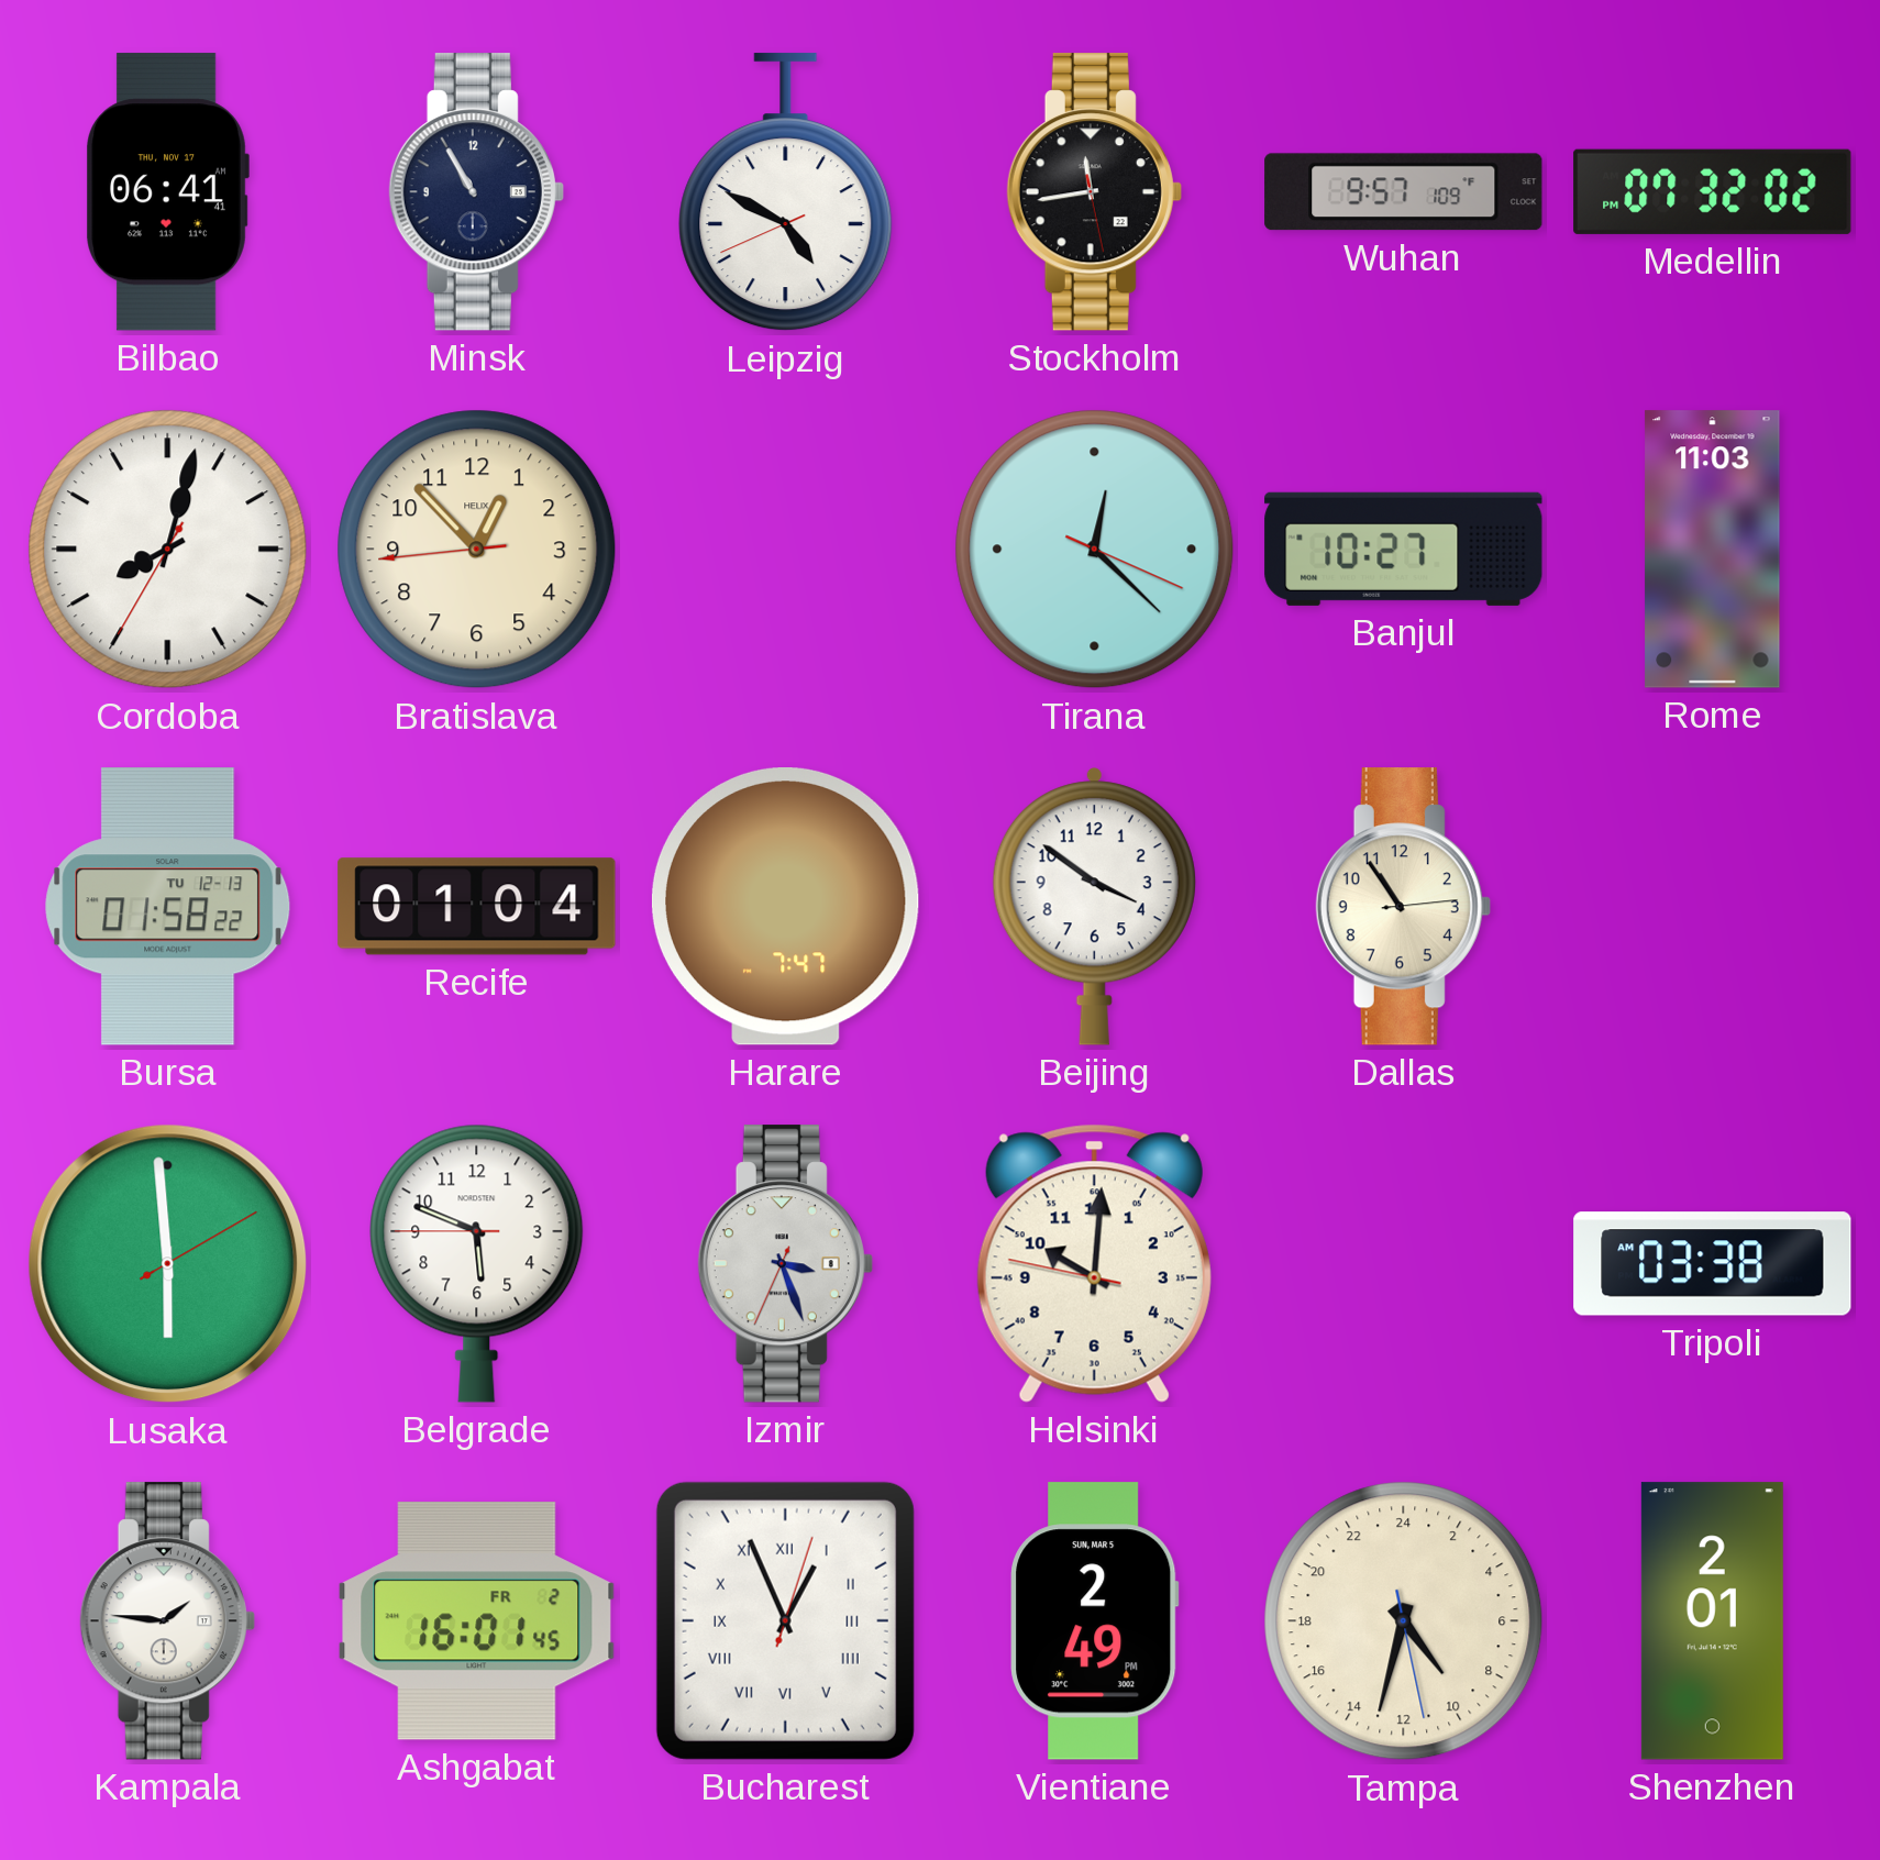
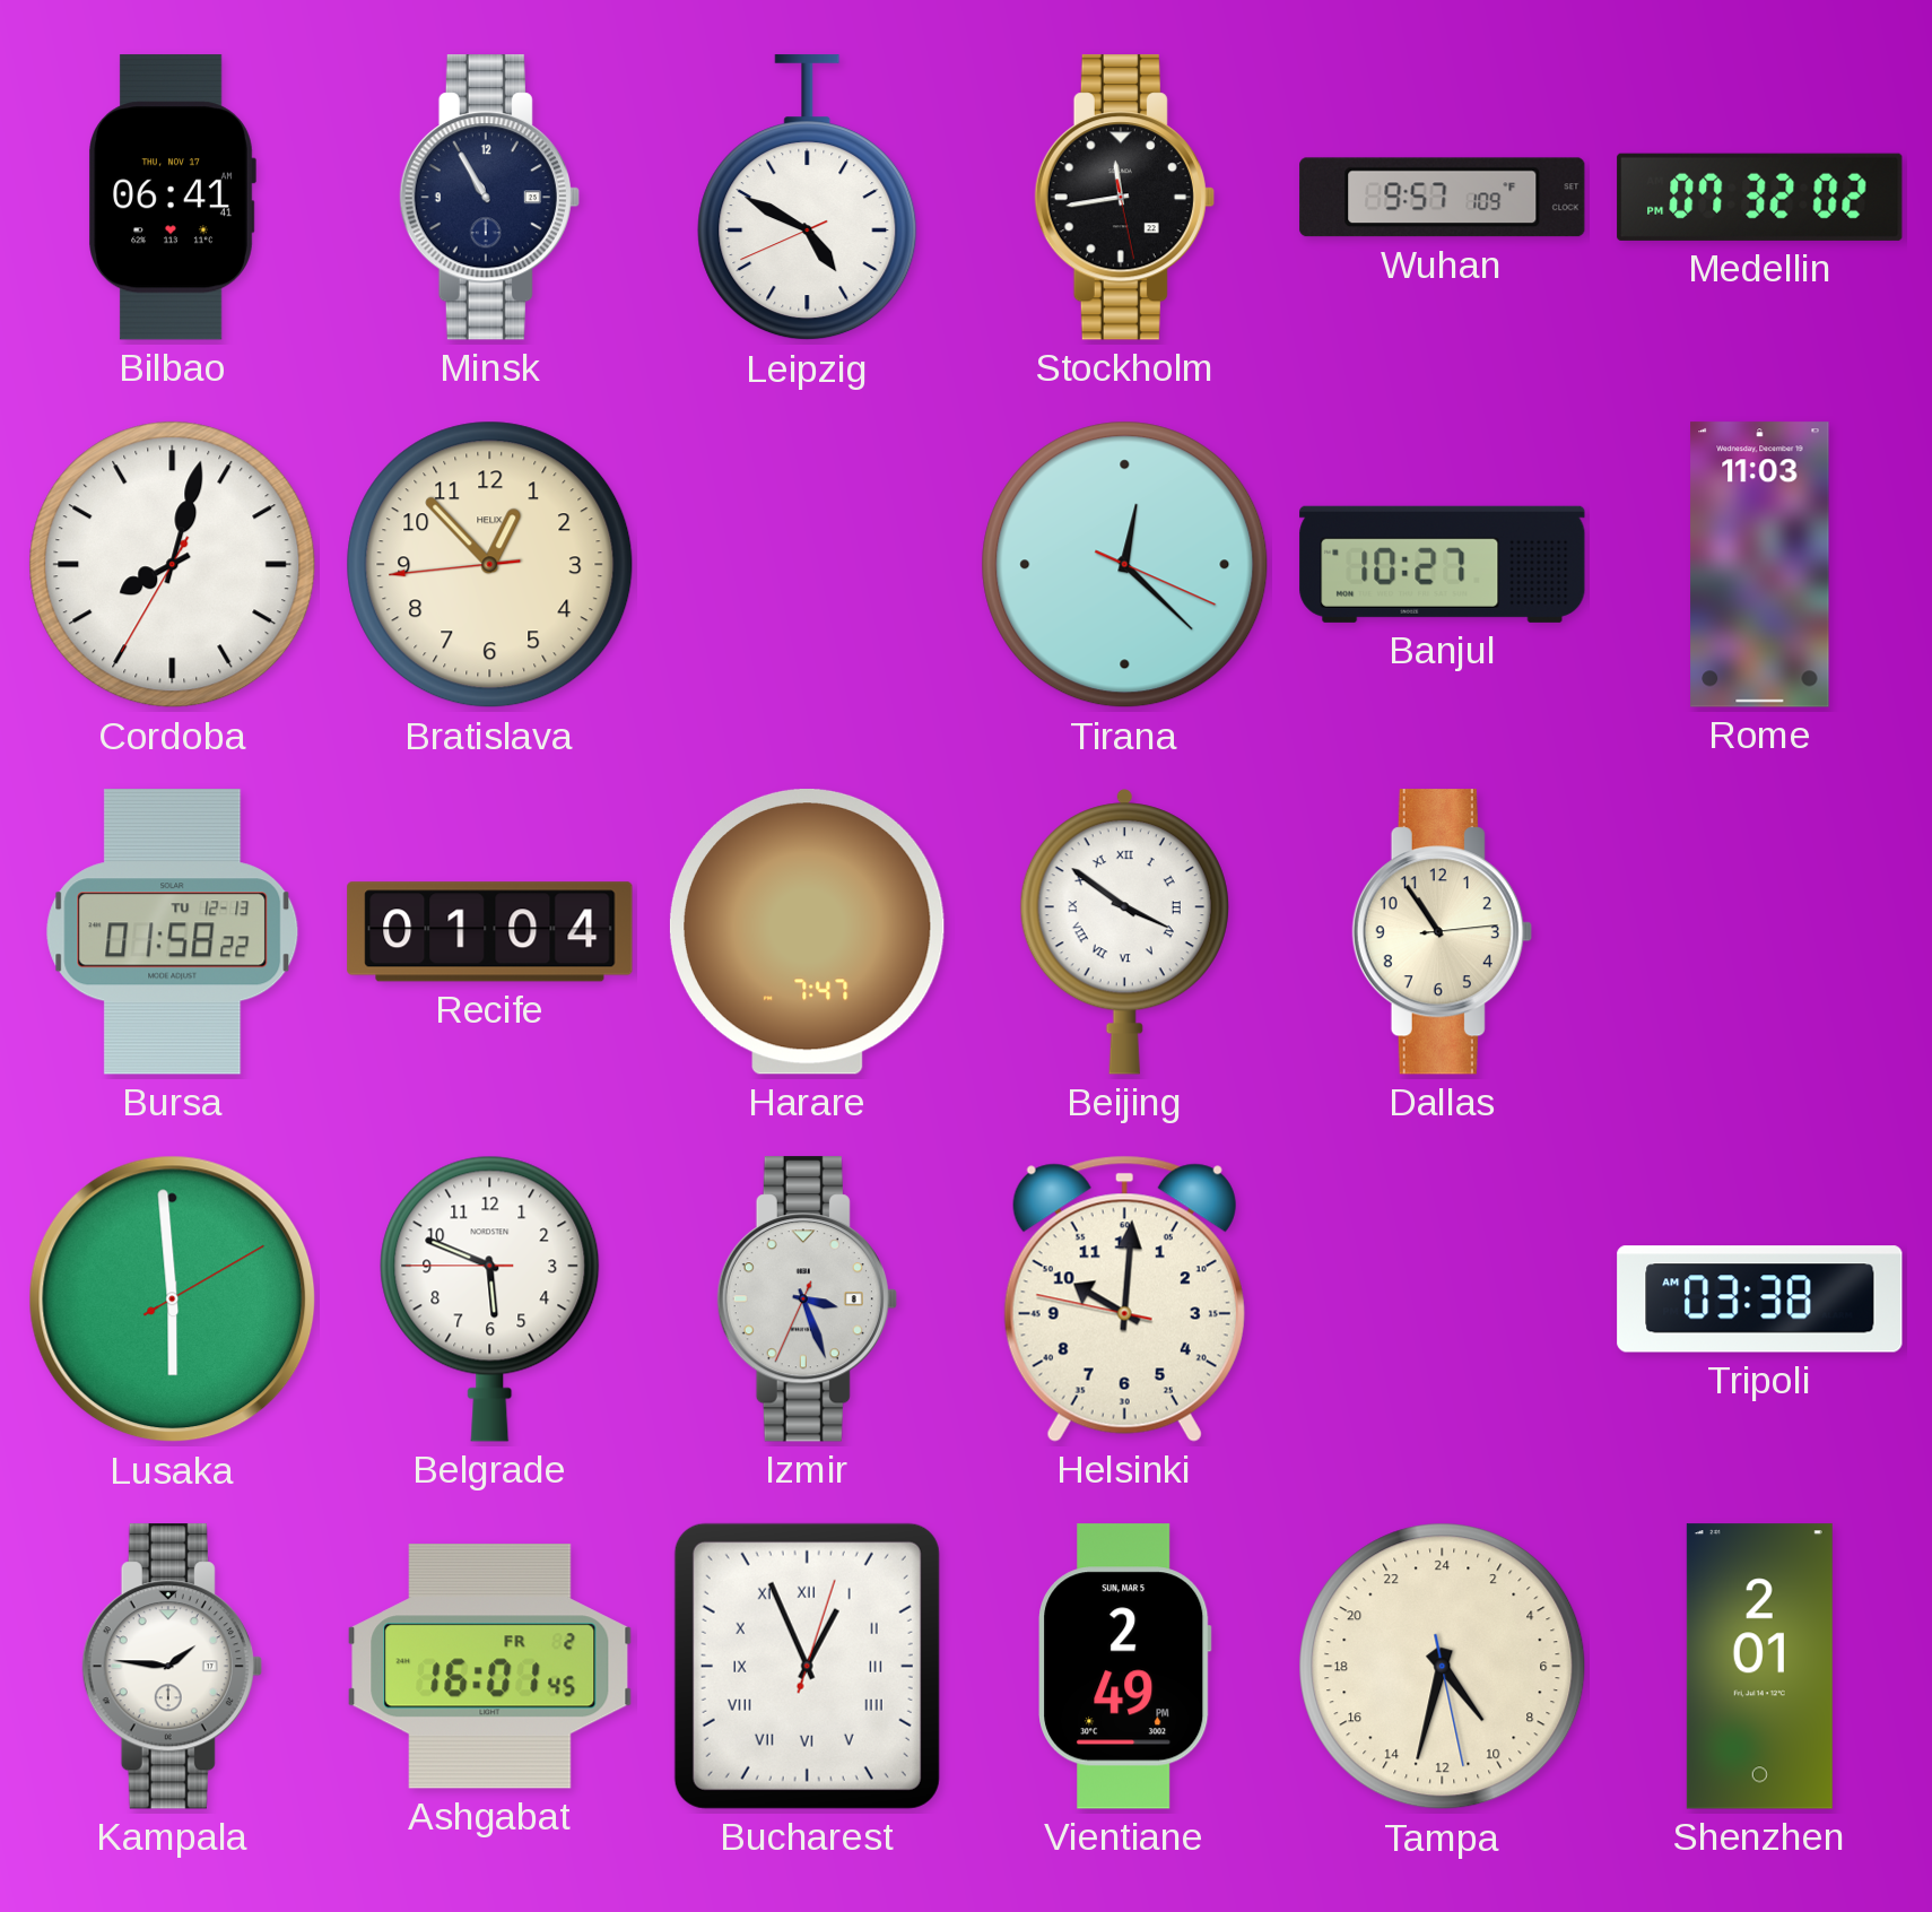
Beijing numerals: Arabic -> Roman (1124, 931)
